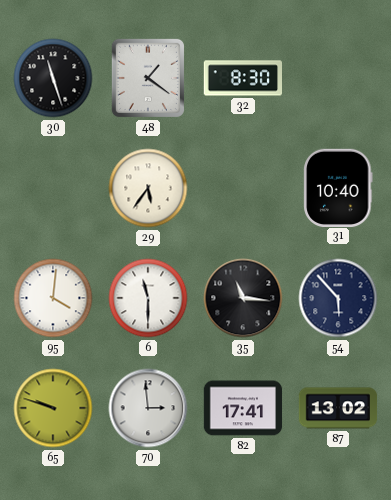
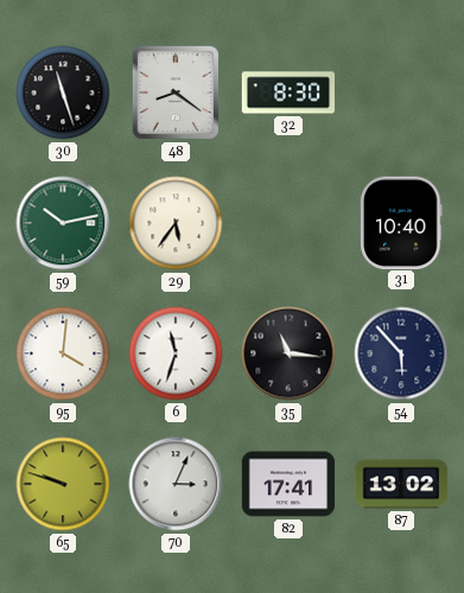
48: 1:21 -> 8:21 (176, 93)
59: none -> 10:13 (63, 223)
6: 11:30 -> 11:33 (176, 353)
70: 2:59 -> 3:04 (176, 484)
